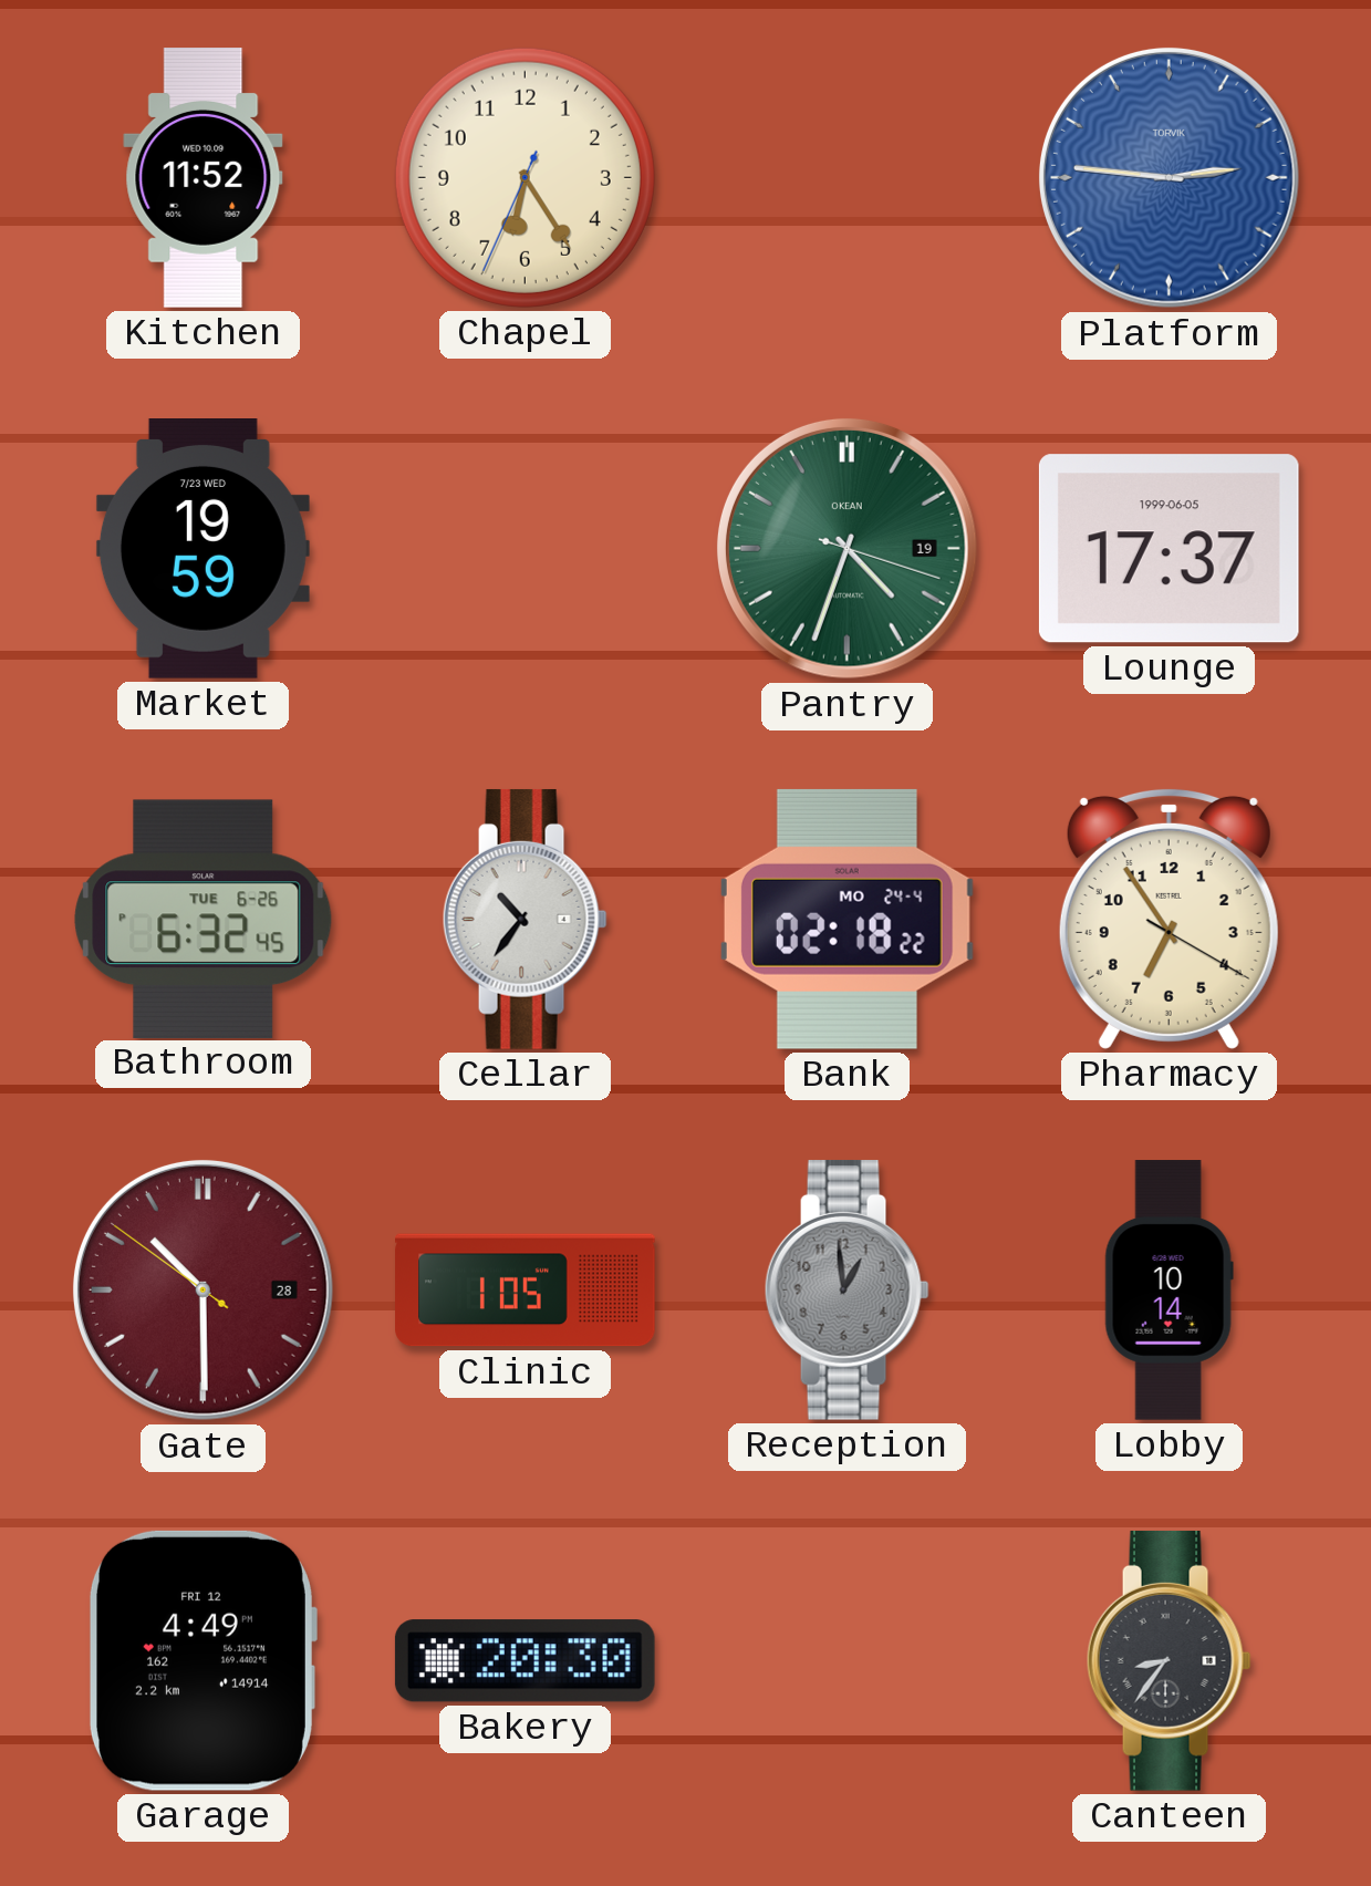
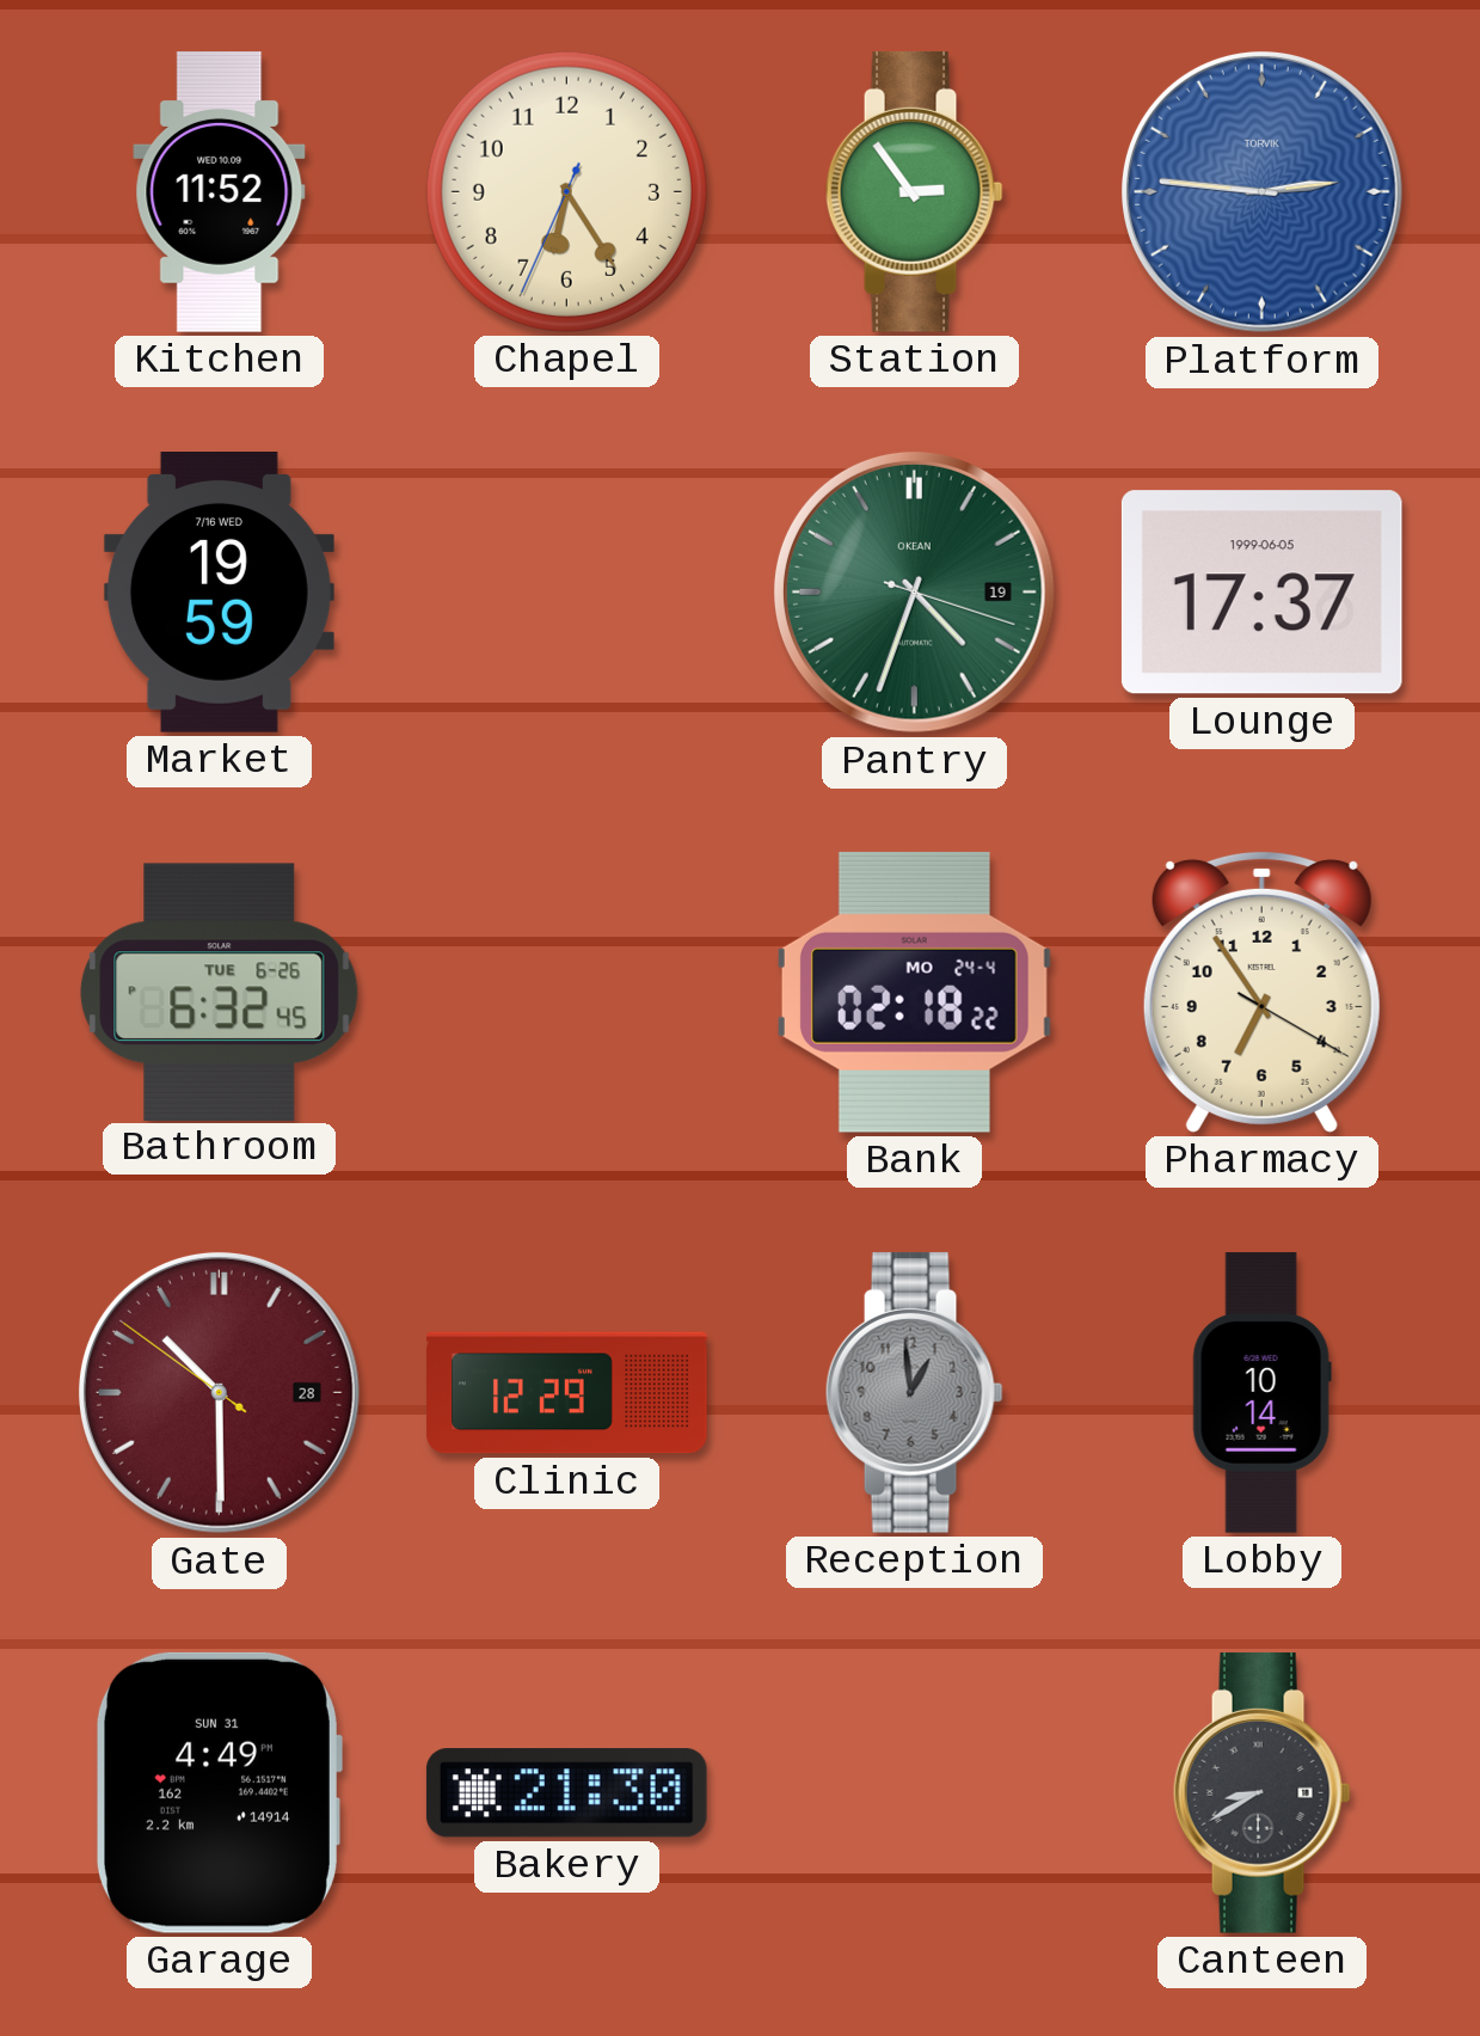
Station: none -> 2:54 (914, 191)
Market date: 7/23 WED -> 7/16 WED (219, 593)
Cellar: 10:36 -> none (524, 919)
Clinic: 1:05 -> 12:29 (567, 1393)
Garage date: FRI 12 -> SUN 31 (219, 1792)
Bakery: 20:30 -> 21:30 (566, 1793)
Canteen: 8:36 -> 8:40 (1261, 1792)
